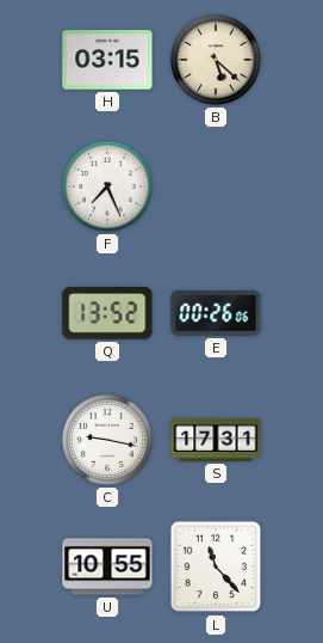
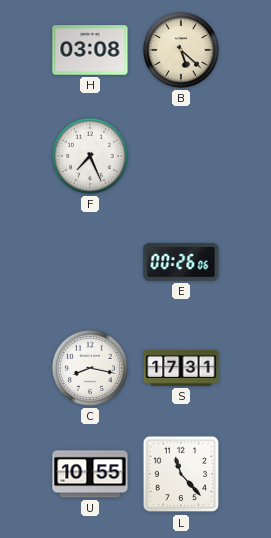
H: 03:15 -> 03:08 (90, 50)
Q: 13:52 -> none (107, 314)
C: 9:17 -> 8:17 (90, 368)
